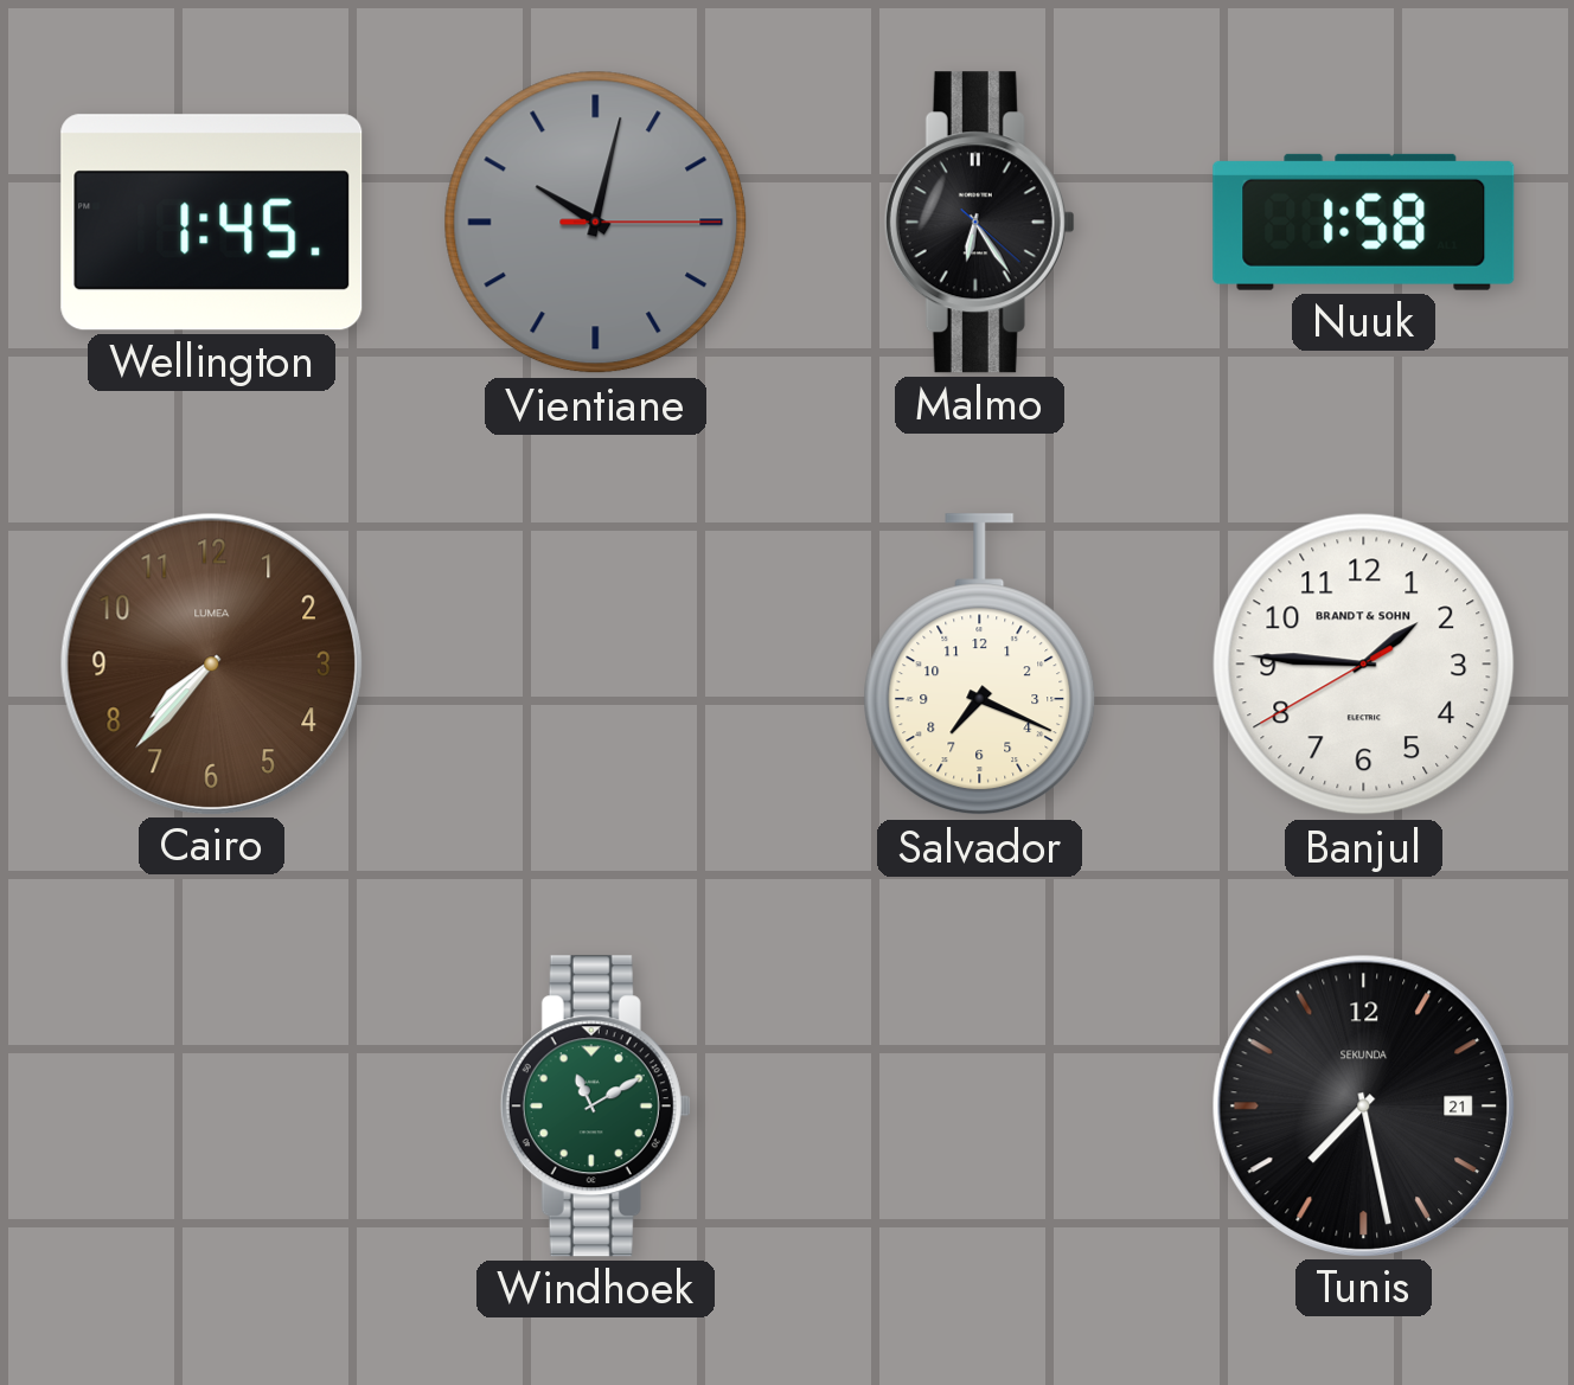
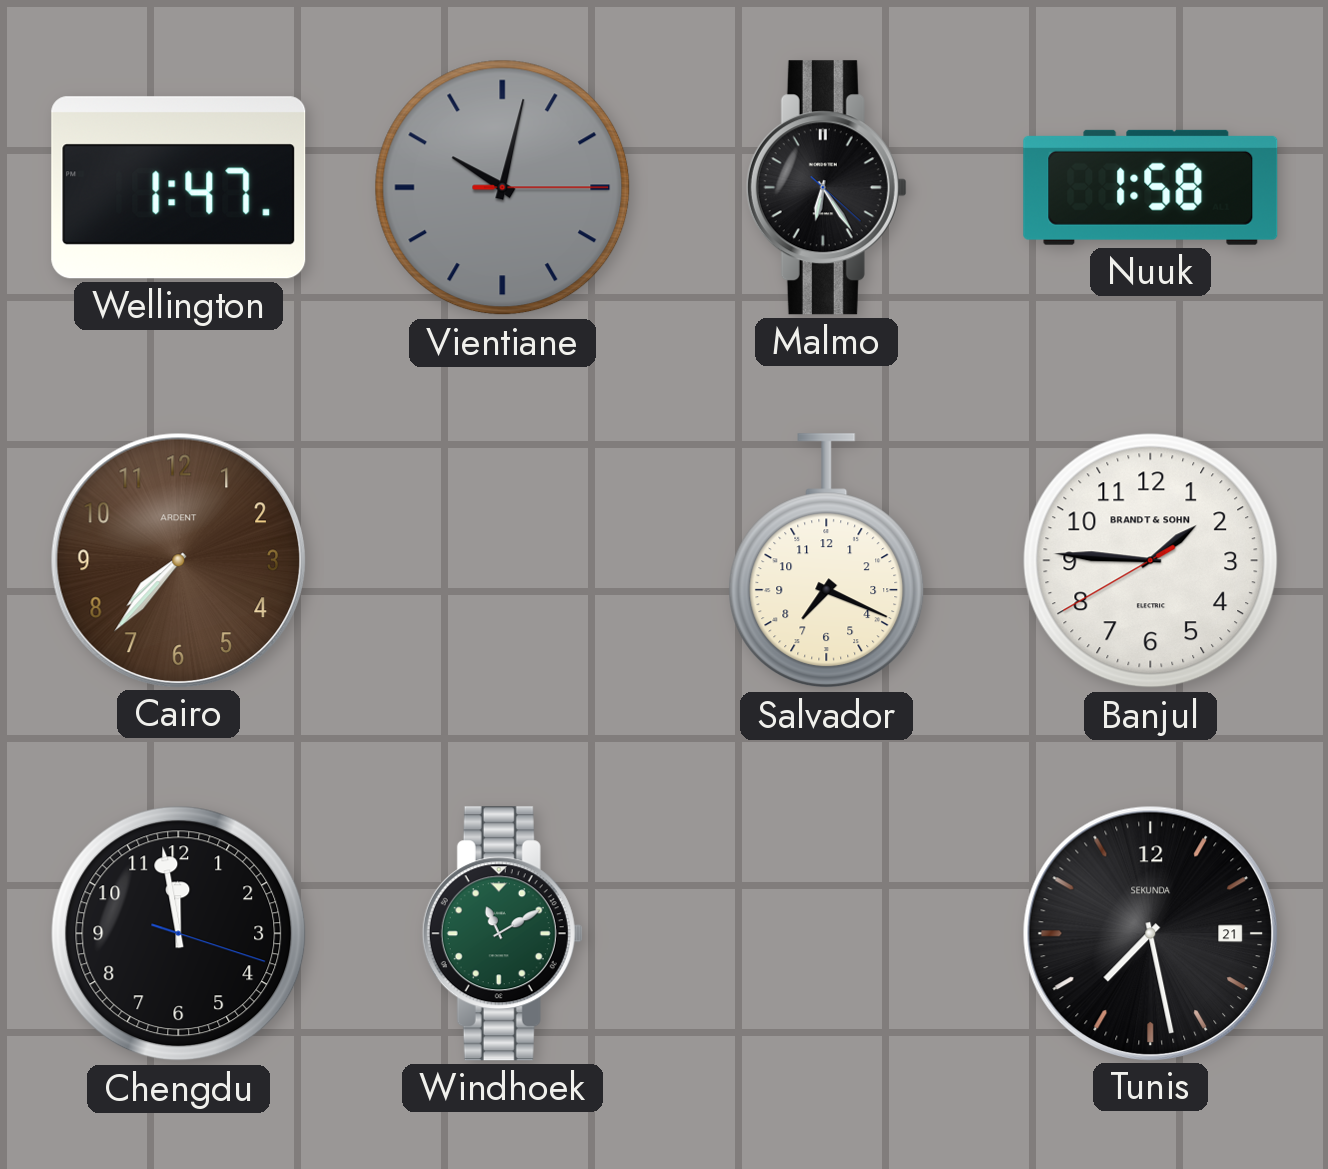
Wellington: 1:45 -> 1:47 (179, 188)
Cairo brand: LUMEA -> ARDENT (178, 560)
Chengdu: none -> 11:58 (179, 934)
